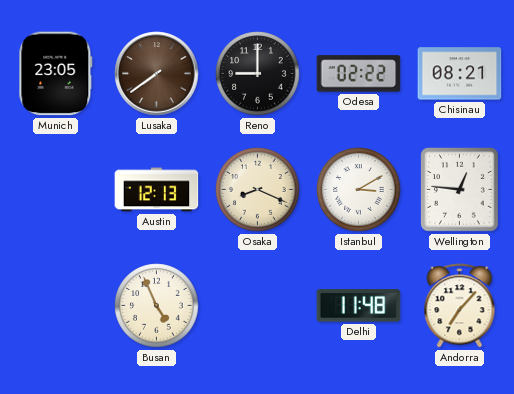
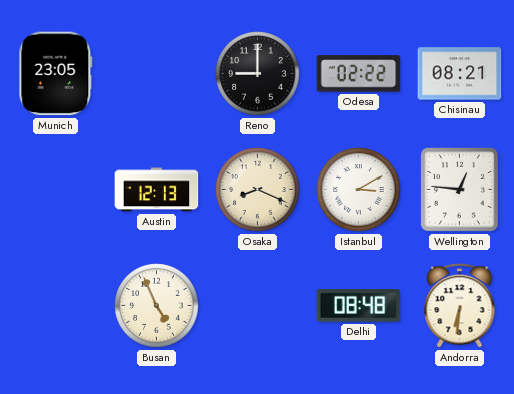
Lusaka: 7:39 -> none (157, 74)
Delhi: 11:48 -> 08:48 (359, 306)
Andorra: 7:07 -> 6:31 (460, 306)
